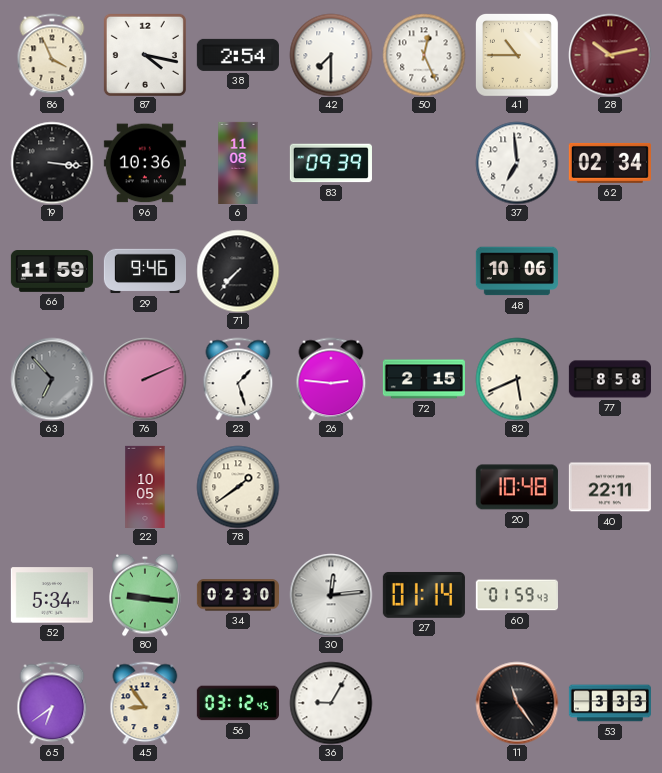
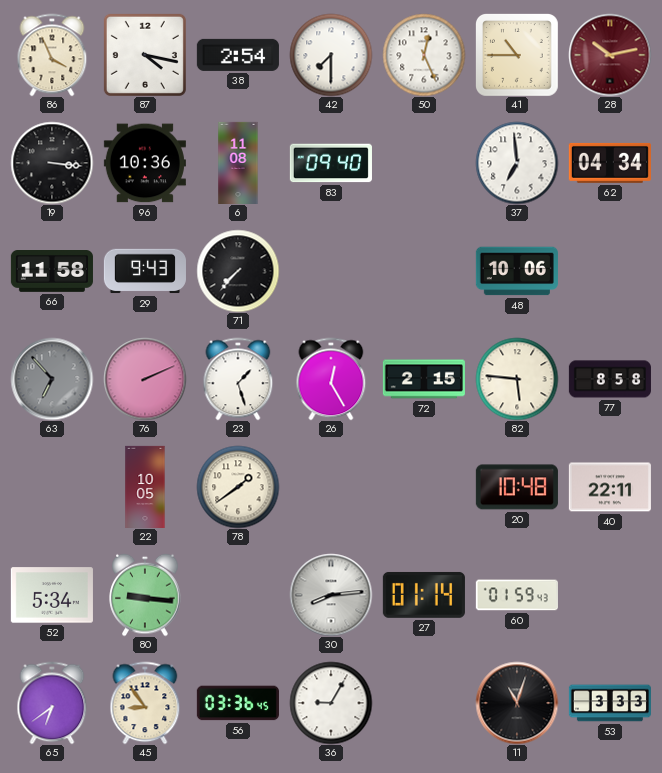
83: 09:39 -> 09:40 (331, 163)
62: 02:34 -> 04:34 (610, 163)
66: 11:59 -> 11:58 (52, 272)
29: 9:46 -> 9:43 (145, 271)
26: 2:46 -> 12:25 (331, 379)
82: 5:41 -> 5:46 (517, 379)
34: 02:30 -> none (238, 595)
30: 12:14 -> 8:14 (331, 595)
56: 03:12 -> 03:36 (238, 703)
11: 11:24 -> 11:03 (517, 703)
